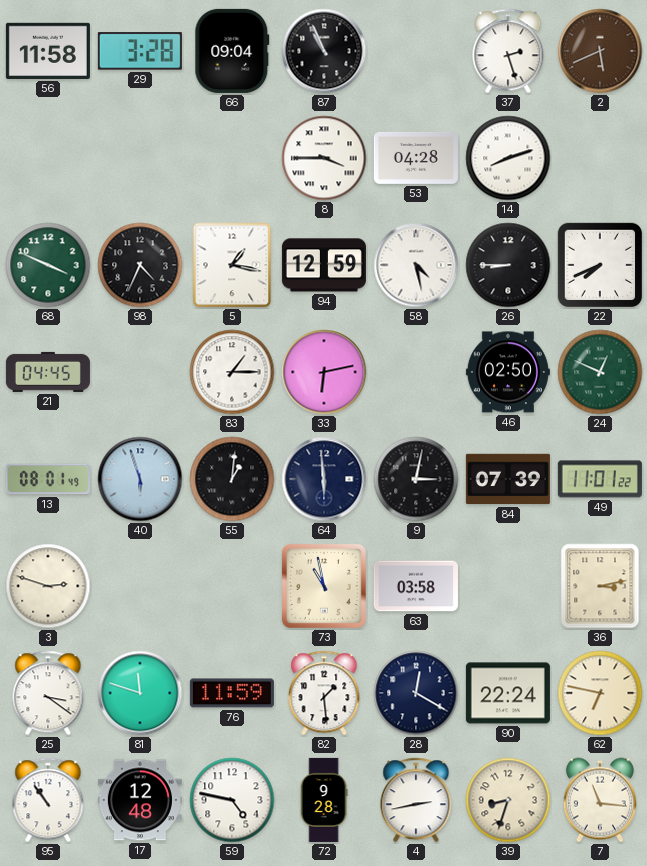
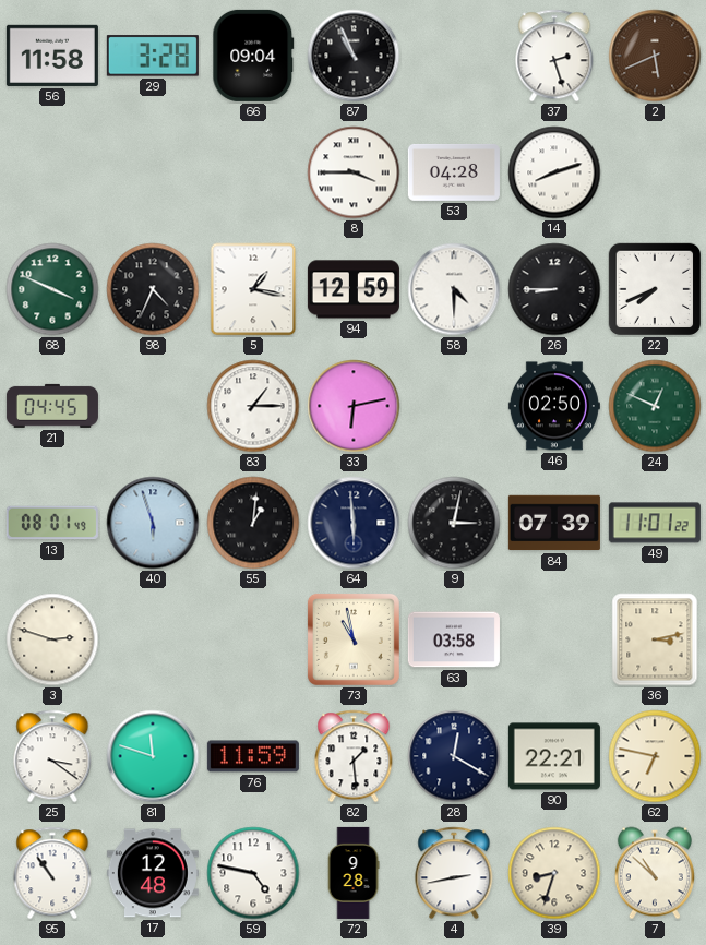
58: 4:28 -> 4:30 (454, 289)
90: 22:24 -> 22:21 (554, 756)
7: 11:16 -> 10:52 (655, 873)
